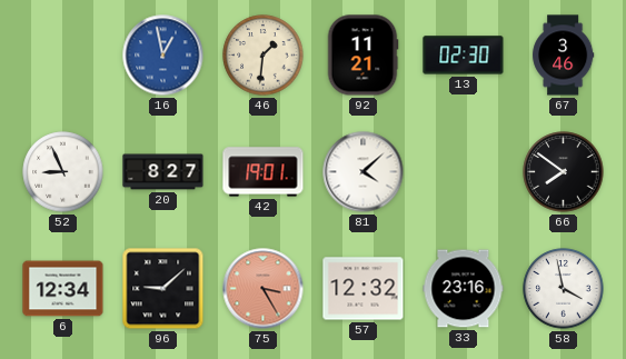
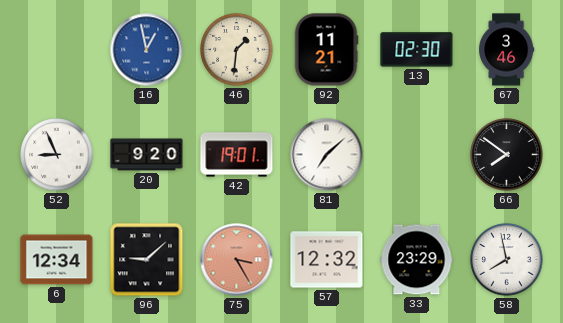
20: 8:27 -> 9:20 (147, 155)
81: 4:08 -> 7:08 (327, 155)
33: 23:16 -> 23:29 (417, 260)
58: 3:58 -> 7:58 (507, 260)
